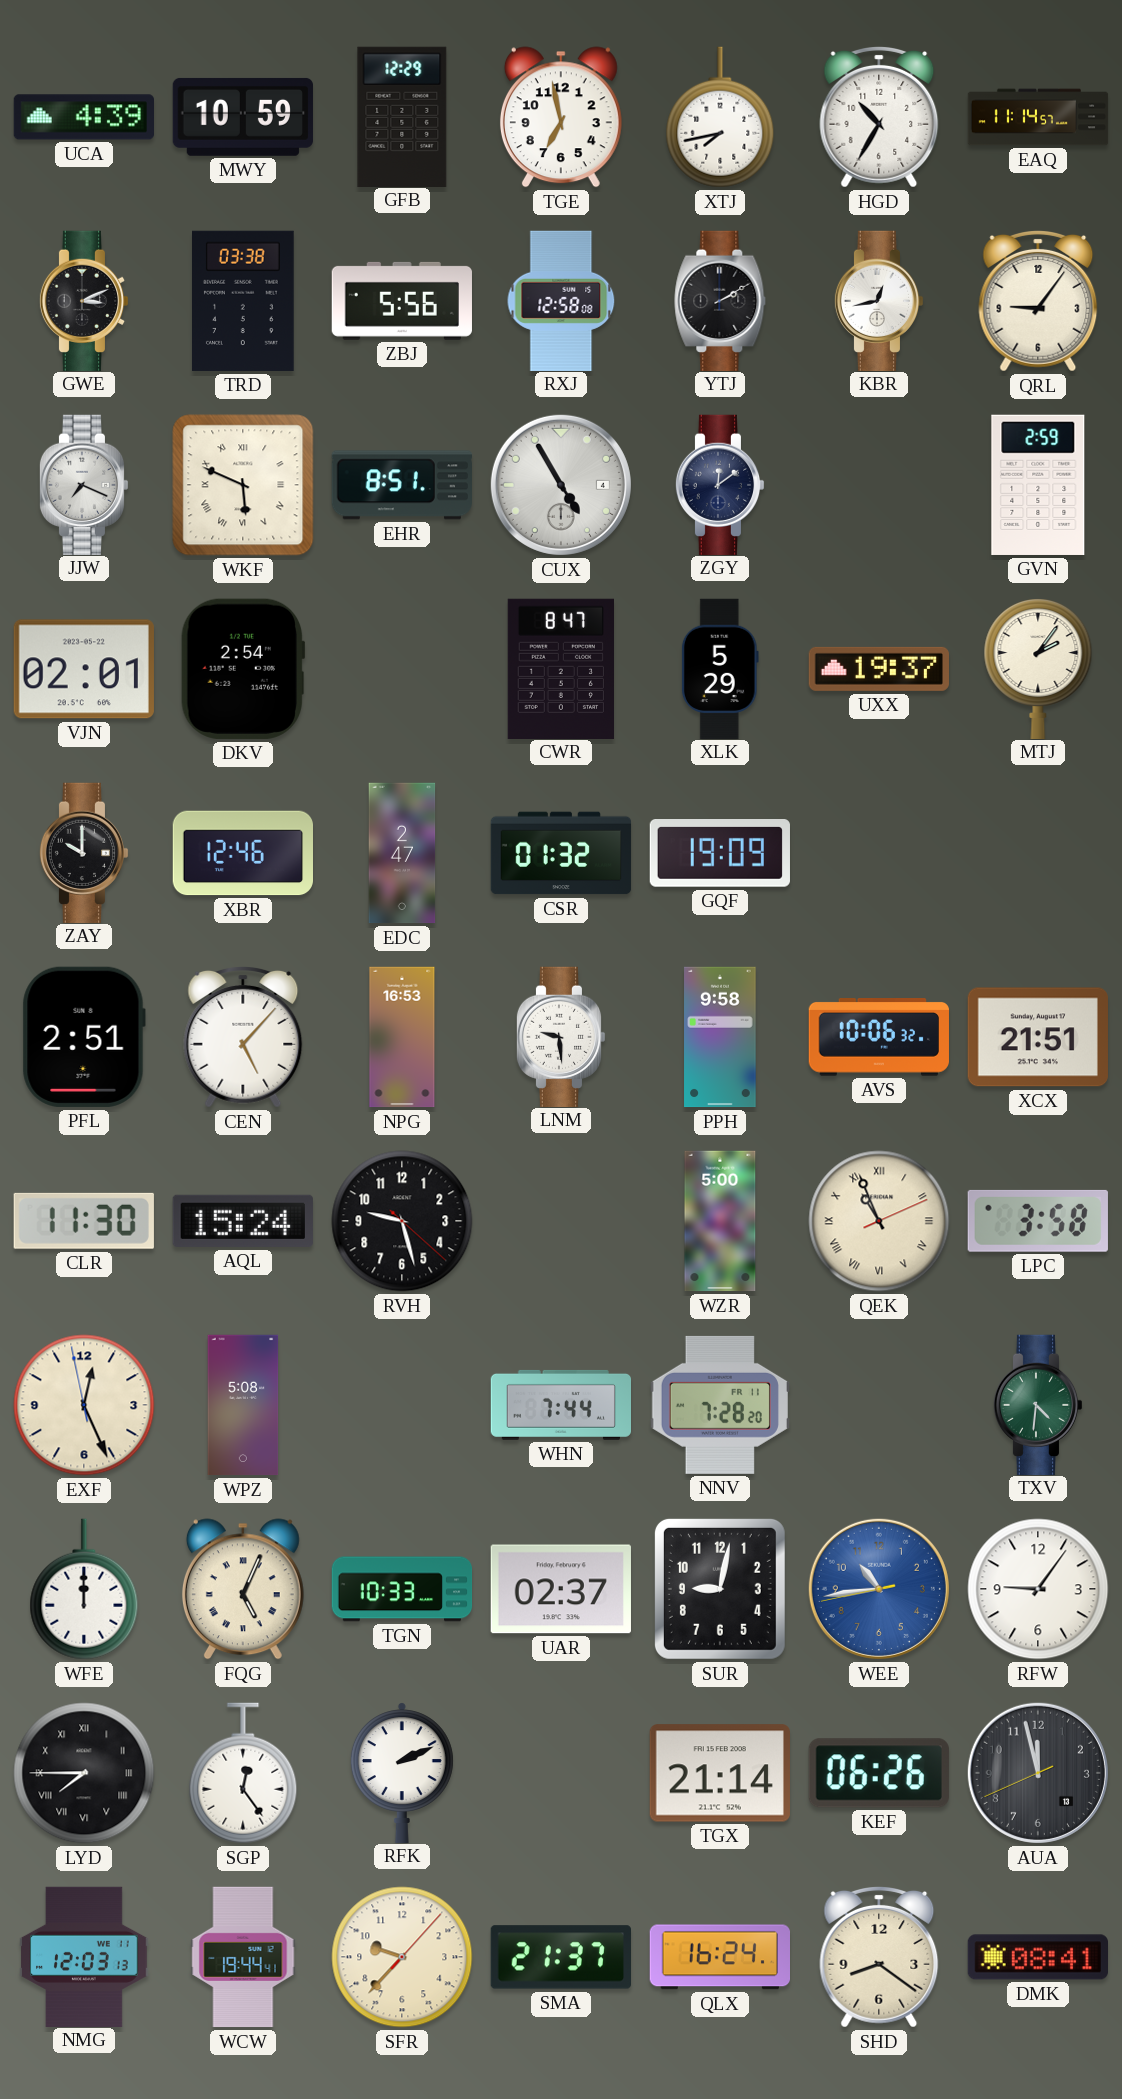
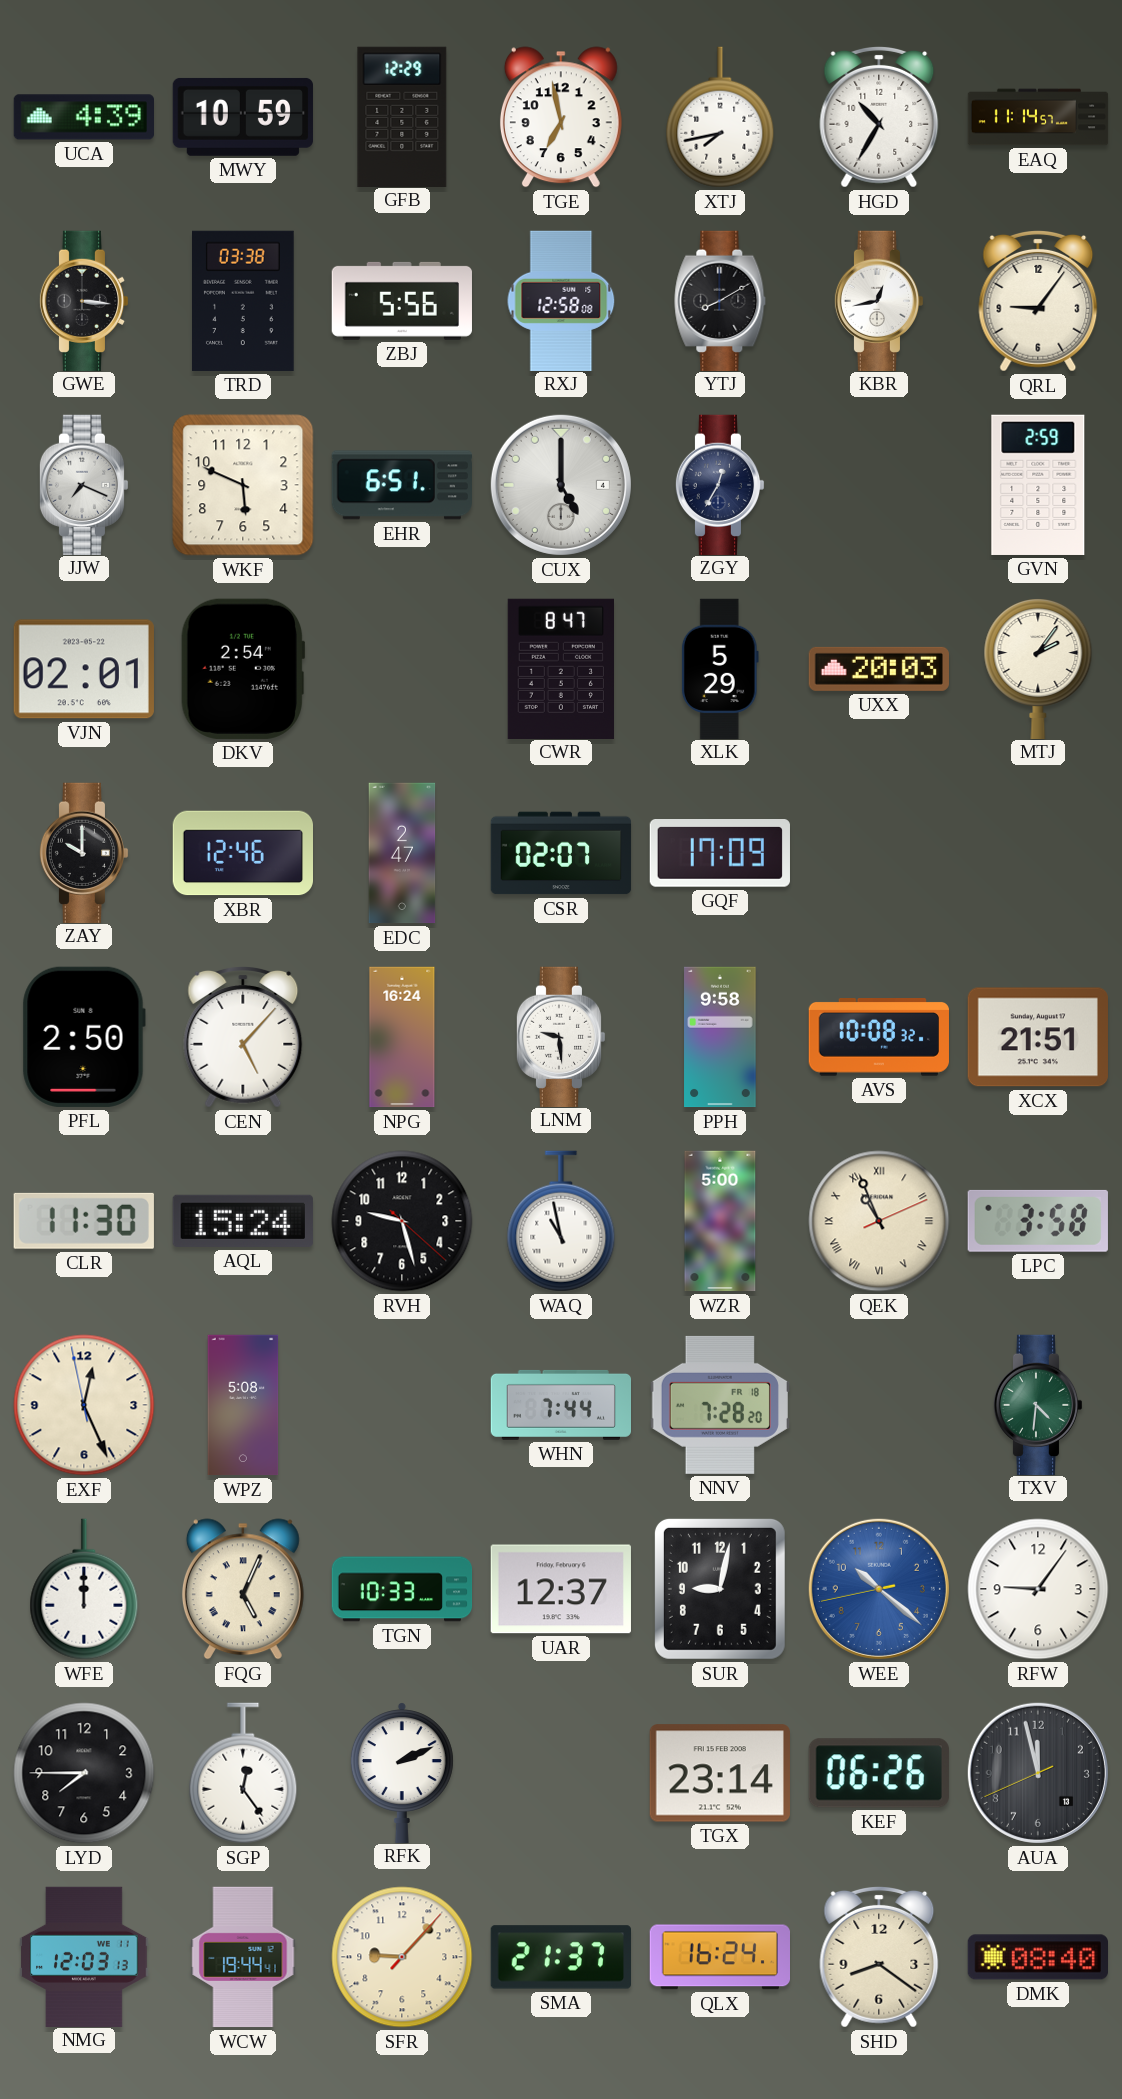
GWE: 3:11 -> 3:16 (84, 300)
YTJ: 2:10 -> 8:10 (720, 300)
WKF numerals: Roman -> Arabic (243, 485)
EHR: 8:51 -> 6:51 (401, 485)
CUX: 4:55 -> 5:00 (561, 485)
ZGY: 12:09 -> 12:35 (720, 484)
UXX: 19:37 -> 20:03 (879, 669)
CSR: 01:32 -> 02:07 (561, 853)
GQF: 19:09 -> 17:09 (719, 854)
PFL: 2:51 -> 2:50 (84, 1037)
NPG: 16:53 -> 16:24 (402, 1037)
AVS: 10:06 -> 10:08 (878, 1038)
WAQ: none -> 10:58 (561, 1221)
NNV date: FR 11 -> FR 18 (719, 1405)
UAR: 02:37 -> 12:37 (561, 1589)
WEE: 10:43 -> 10:21 (879, 1589)
LYD numerals: Roman -> Arabic (84, 1773)
TGX: 21:14 -> 23:14 (720, 1773)
SFR: 9:37 -> 9:07 (402, 1957)
DMK: 08:41 -> 08:40 (1037, 1957)
